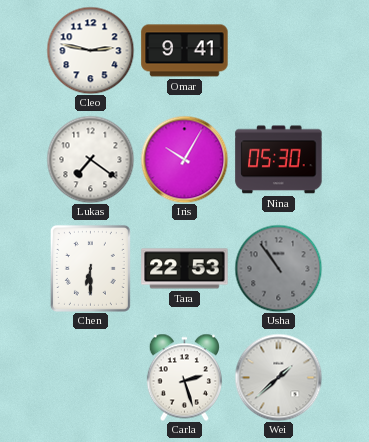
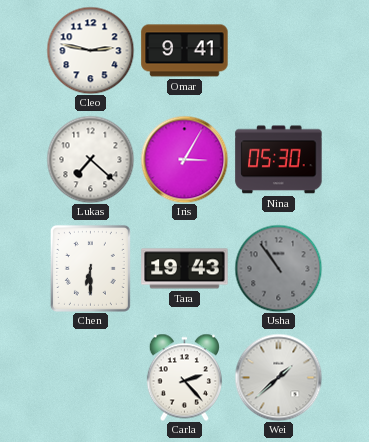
Lukas: 7:21 -> 7:22 (90, 159)
Iris: 10:05 -> 3:05 (184, 159)
Tara: 22:53 -> 19:43 (185, 269)
Carla: 2:27 -> 2:23 (184, 377)
